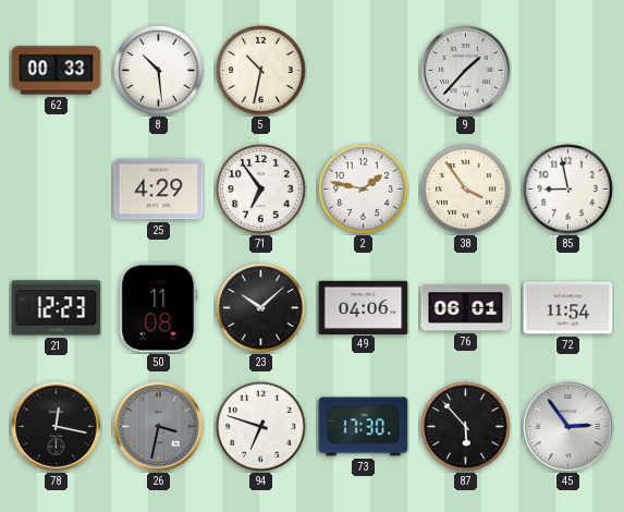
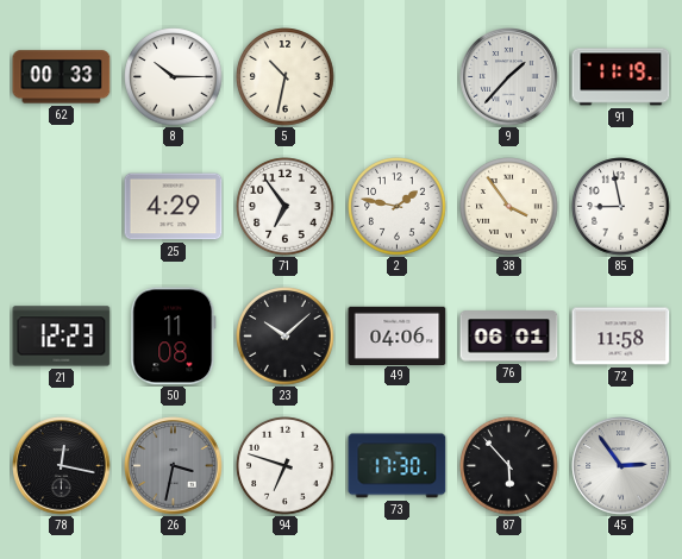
8: 10:29 -> 10:15 (174, 77)
91: none -> 11:19 (621, 77)
72: 11:54 -> 11:58 (621, 337)
